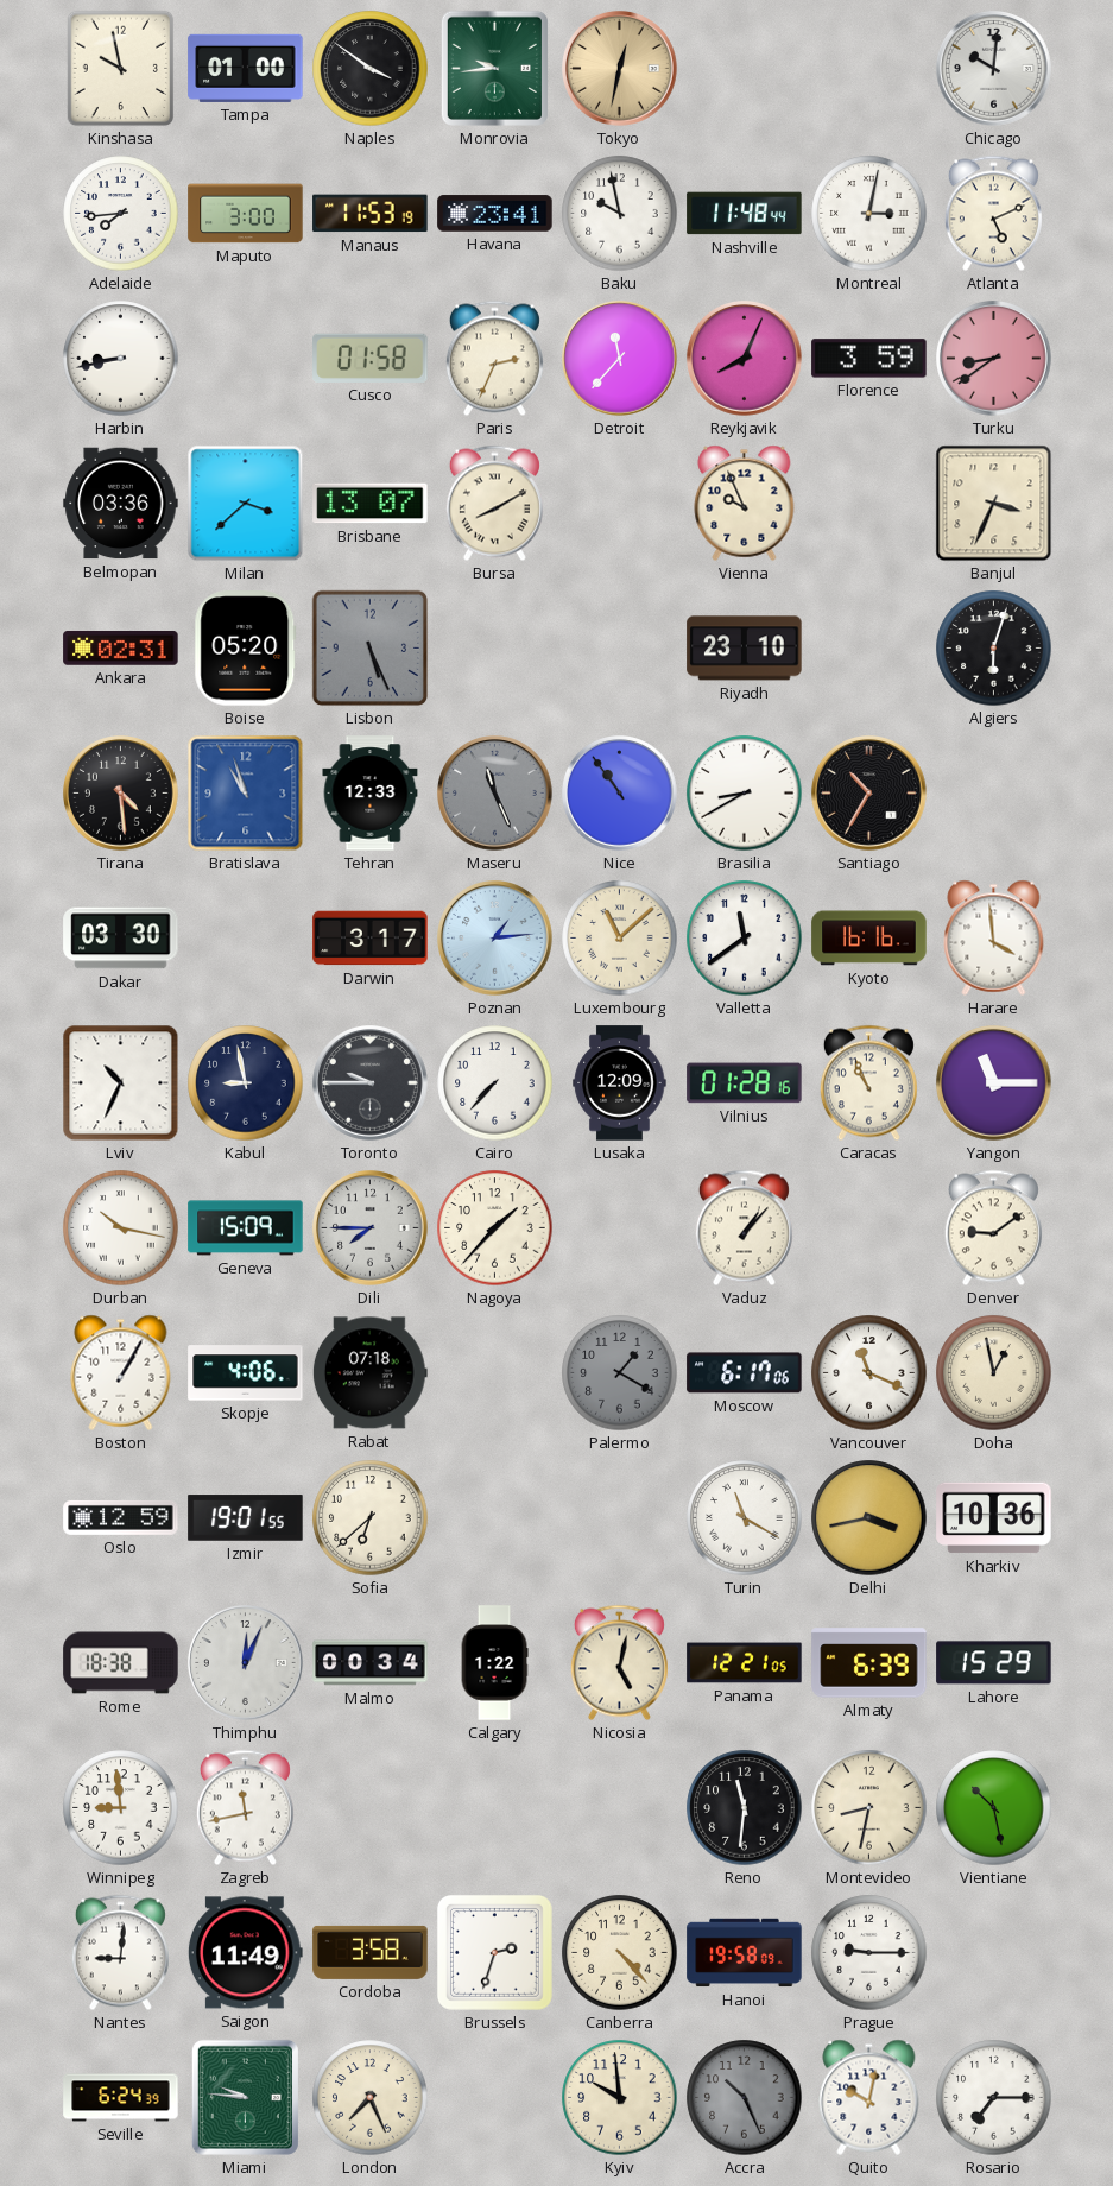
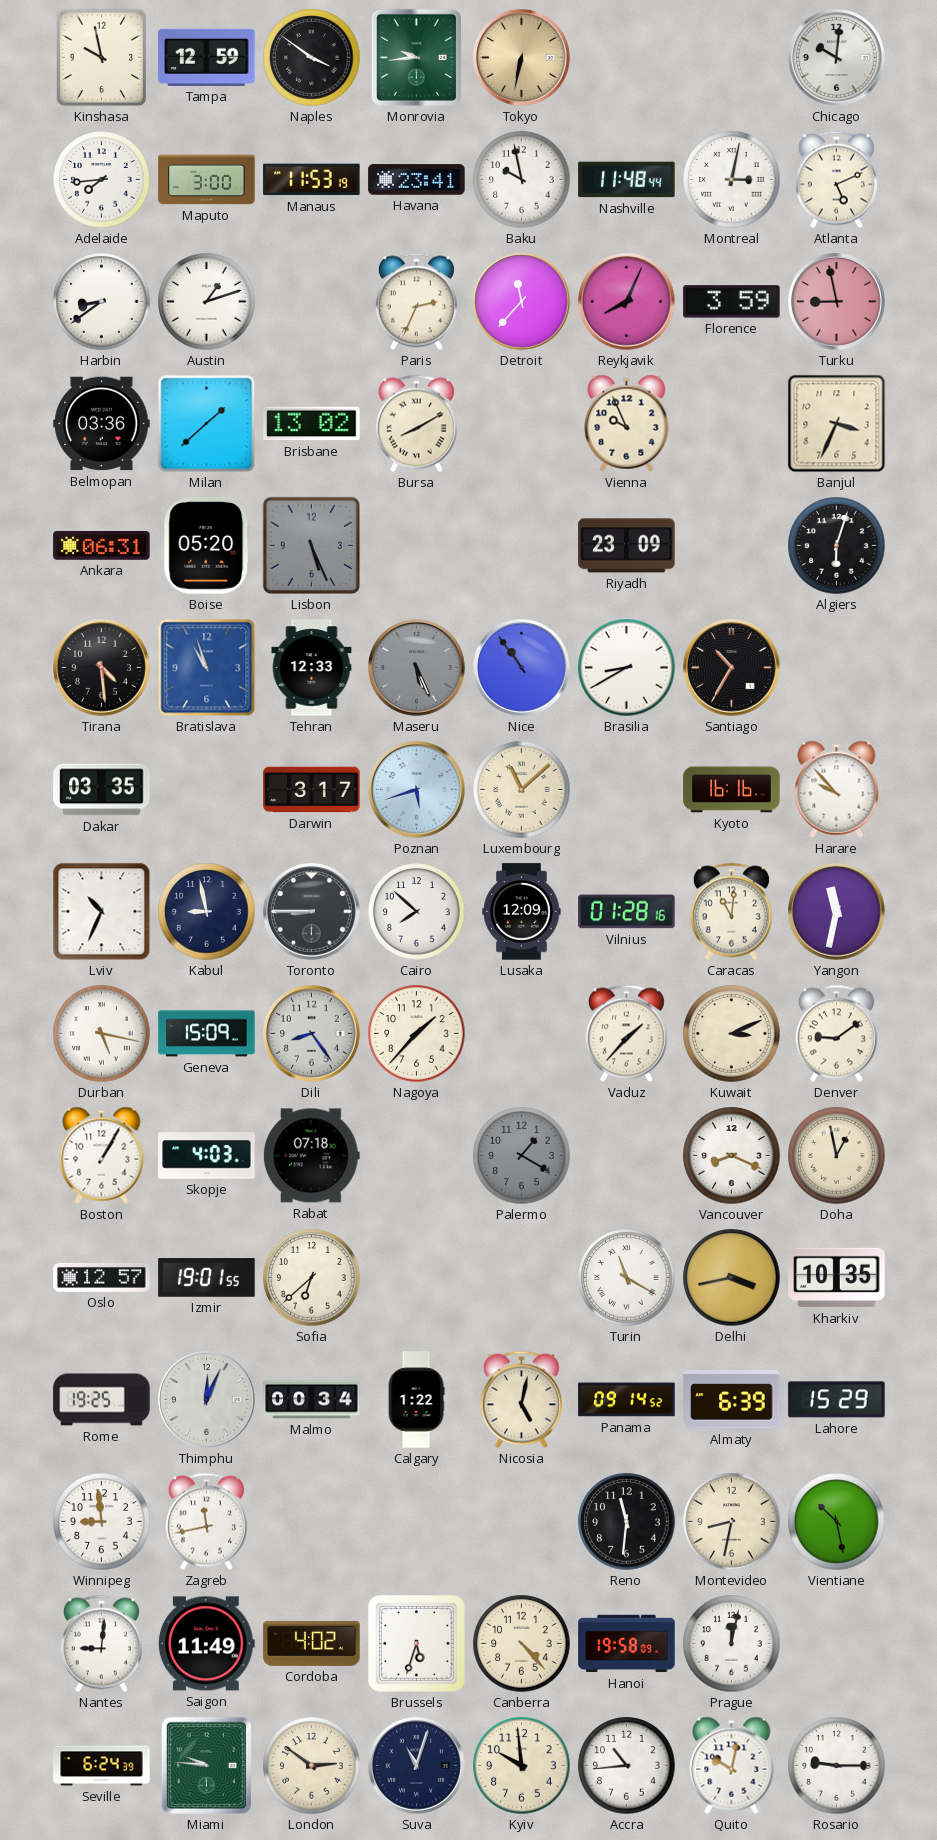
Tampa: 01:00 -> 12:59 (207, 57)
Tokyo: 12:32 -> 6:32 (522, 58)
Harbin: 8:43 -> 8:39 (102, 302)
Austin: none -> 1:12 (207, 302)
Cusco: 01:58 -> none (371, 358)
Turku: 8:39 -> 8:58 (837, 302)
Milan: 3:38 -> 1:38 (207, 424)
Brisbane: 13:07 -> 13:02 (312, 424)
Ankara: 02:31 -> 06:31 (102, 546)
Riyadh: 23:10 -> 23:09 (627, 546)
Maseru: 11:26 -> 5:26 (417, 668)
Dakar: 03:30 -> 03:35 (102, 790)
Poznan: 1:14 -> 5:42 (417, 790)
Valletta: 11:39 -> none (745, 939)
Harare: 3:59 -> 9:53 (837, 789)
Toronto: 9:45 -> 8:45 (312, 912)
Cairo: 7:37 -> 7:52 (417, 912)
Caracas: 10:56 -> 11:01 (731, 912)
Yangon: 11:15 -> 11:32 (837, 912)
Durban: 10:17 -> 5:17 (102, 1034)
Dili: 7:45 -> 8:24 (312, 1034)
Vaduz: 1:07 -> 1:37 (626, 1034)
Kuwait: none -> 3:11 (732, 1034)
Skopje: 4:06 -> 4:03 (207, 1156)
Moscow: 6:17 -> none (745, 1373)
Vancouver: 11:19 -> 8:19 (732, 1156)
Oslo: 12:59 -> 12:57 (102, 1277)
Kharkiv: 10:36 -> 10:35 (837, 1278)
Rome: 18:38 -> 19:25 (102, 1400)
Panama: 12:21 -> 09:14 (627, 1400)
Cordoba: 3:58 -> 4:02 (312, 1643)
Brussels: 2:33 -> 5:33 (416, 1643)
Prague: 9:15 -> 12:02 (732, 1644)
London: 7:26 -> 2:51 (312, 1766)
Suva: none -> 11:03 (417, 1766)
Accra: 10:26 -> 10:44 (627, 1766)
Accra dial: grey -> white (627, 1766)
Rosario: 7:15 -> 9:15 (837, 1766)
